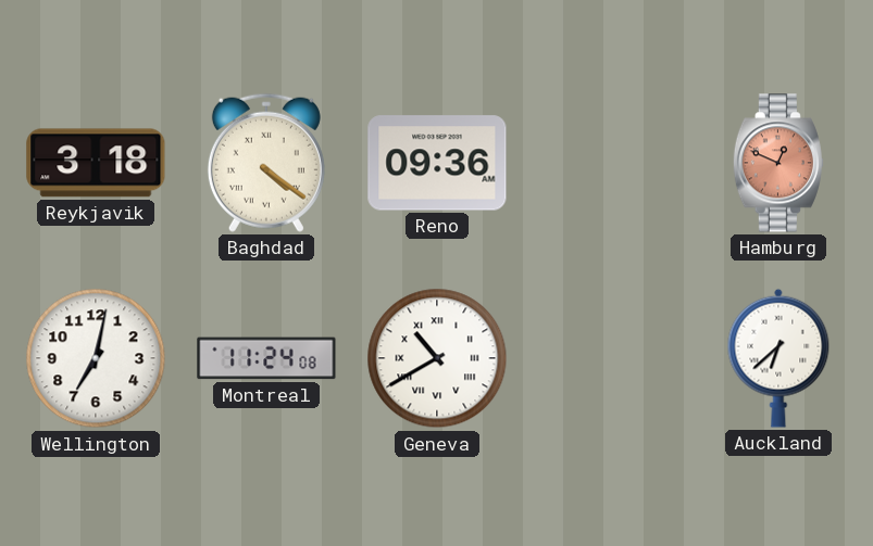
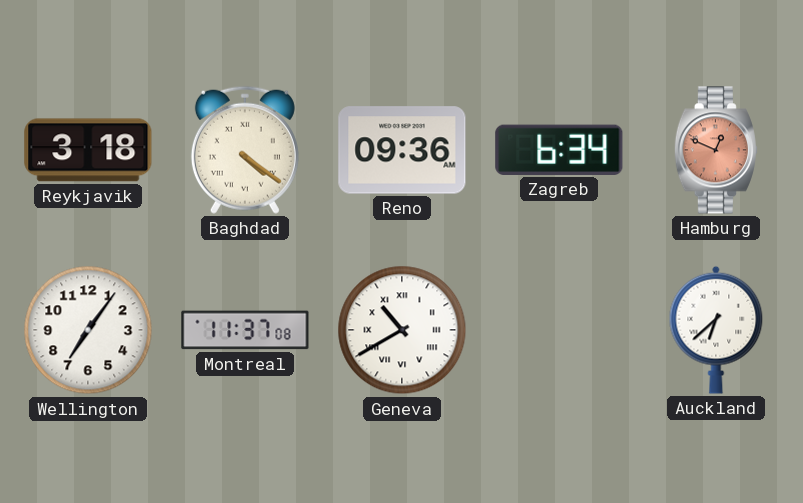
Zagreb: none -> 6:34 (559, 150)
Wellington: 7:02 -> 7:06 (88, 330)
Montreal: 11:24 -> 11:37 (245, 330)
